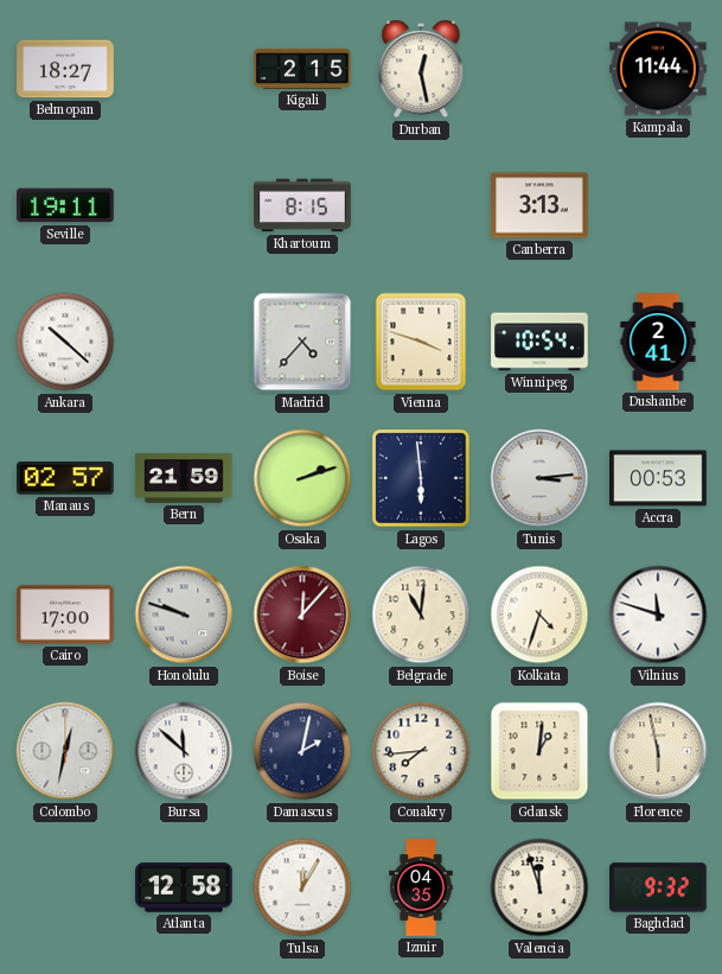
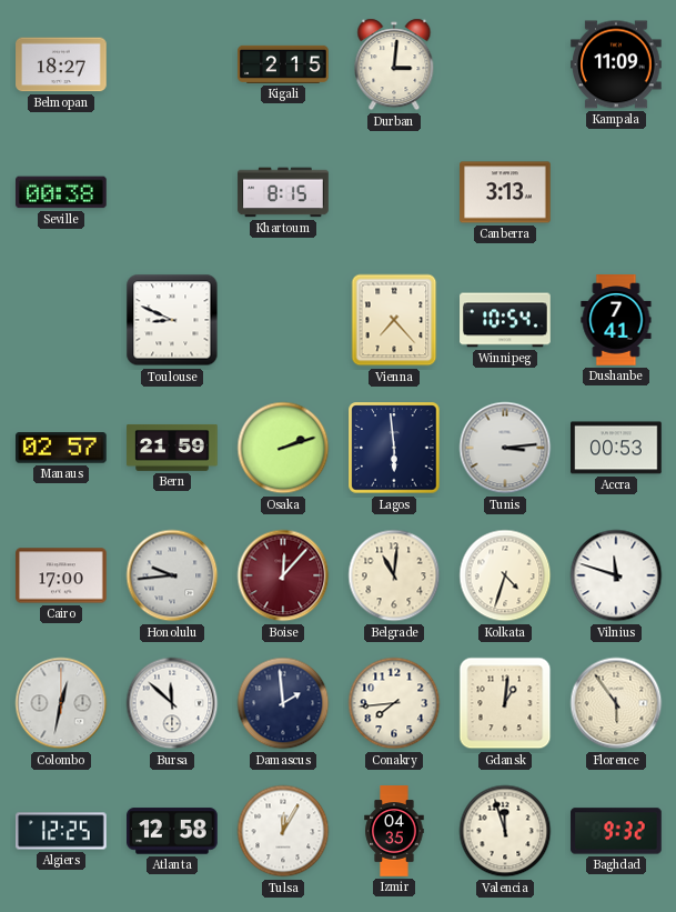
Durban: 12:28 -> 3:01 (394, 64)
Kampala: 11:44 -> 11:09 (616, 64)
Seville: 19:11 -> 00:38 (62, 192)
Ankara: 10:22 -> none (65, 342)
Toulouse: none -> 8:49 (172, 320)
Madrid: 4:37 -> none (302, 342)
Vienna: 3:48 -> 7:23 (394, 320)
Dushanbe: 2:41 -> 7:41 (616, 320)
Honolulu: 9:48 -> 9:44 (172, 575)
Damascus: 2:02 -> 1:59 (283, 703)
Florence: 5:58 -> 5:54 (616, 703)
Algiers: none -> 12:25 (61, 831)
